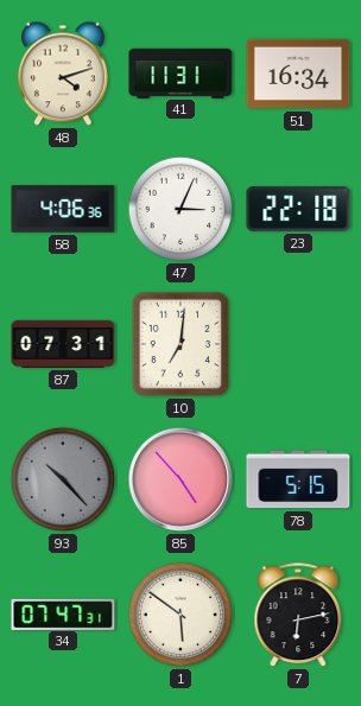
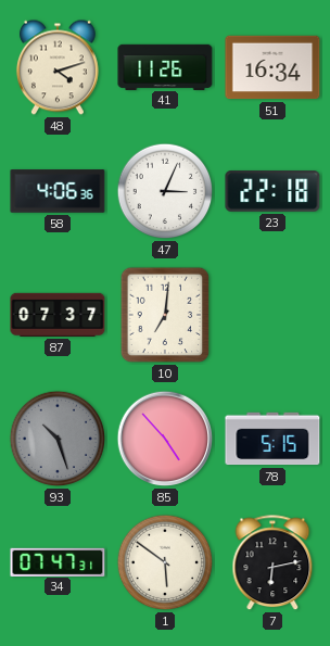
41: 11:31 -> 11:26 (165, 66)
87: 07:31 -> 07:37 (58, 315)
93: 10:23 -> 10:27 (58, 439)
